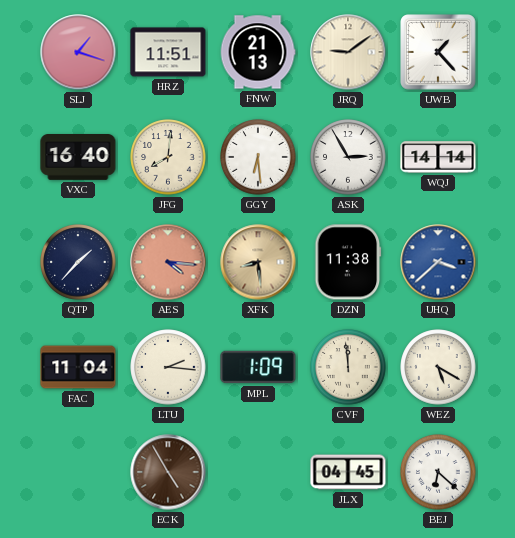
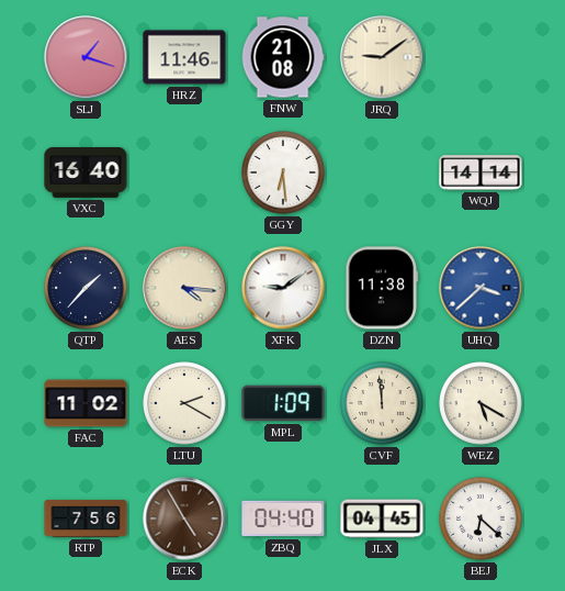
HRZ: 11:51 -> 11:46 (184, 57)
FNW: 21:13 -> 21:08 (283, 57)
UWB: 1:23 -> none (438, 52)
JFG: 8:01 -> none (168, 157)
ASK: 2:55 -> none (348, 157)
AES dial: salmon -> cream (184, 288)
XFK: 8:29 -> 9:09 (283, 288)
XFK dial: champagne -> white (283, 288)
FAC: 11:04 -> 11:02 (86, 403)
LTU: 2:16 -> 2:20 (184, 403)
RTP: none -> 7:56 (86, 518)
ZBQ: none -> 04:40 (283, 518)
